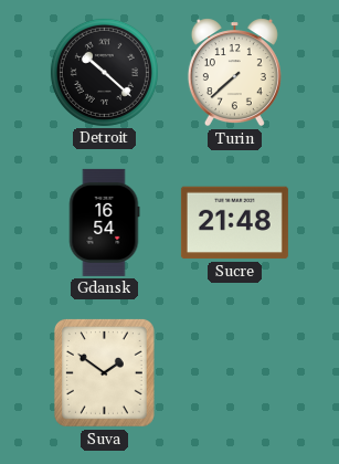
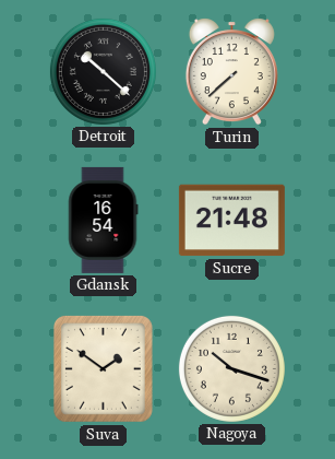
Nagoya: none -> 10:18 (231, 368)
